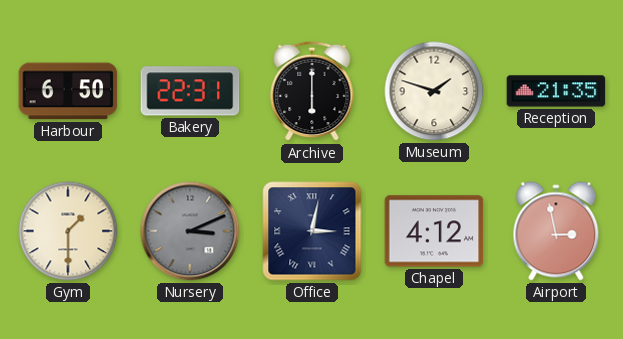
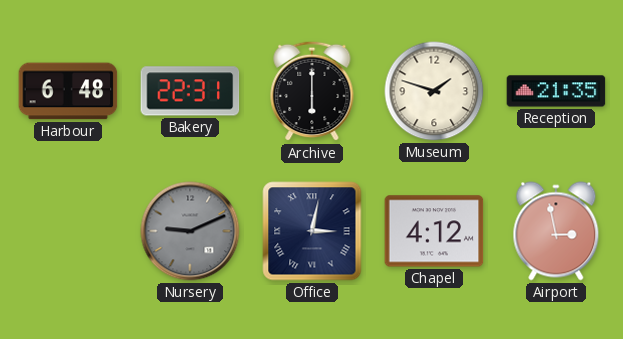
Harbour: 6:50 -> 6:48 (68, 91)
Gym: 1:30 -> none (68, 231)
Nursery: 3:11 -> 9:11 (190, 231)
